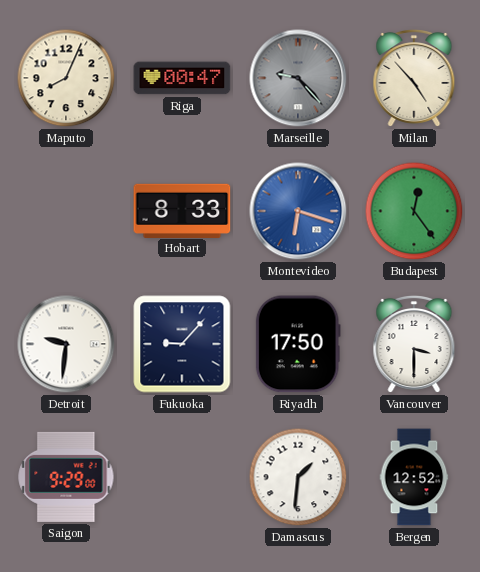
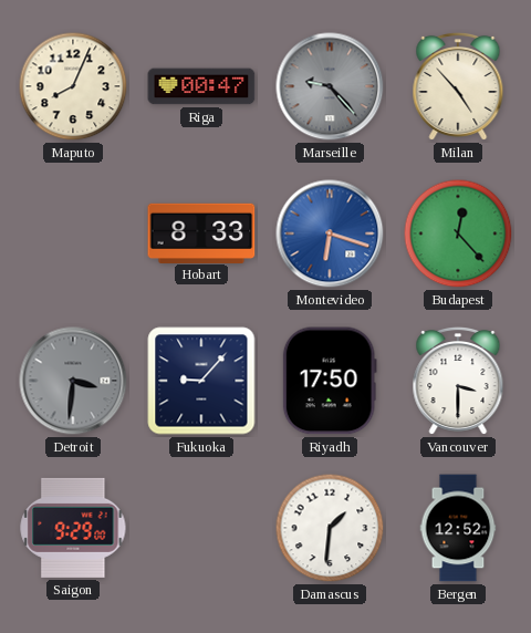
Budapest: 12:24 -> 12:23 (458, 234)
Detroit: 9:31 -> 3:31 (73, 381)
Detroit dial: white -> grey (73, 381)
